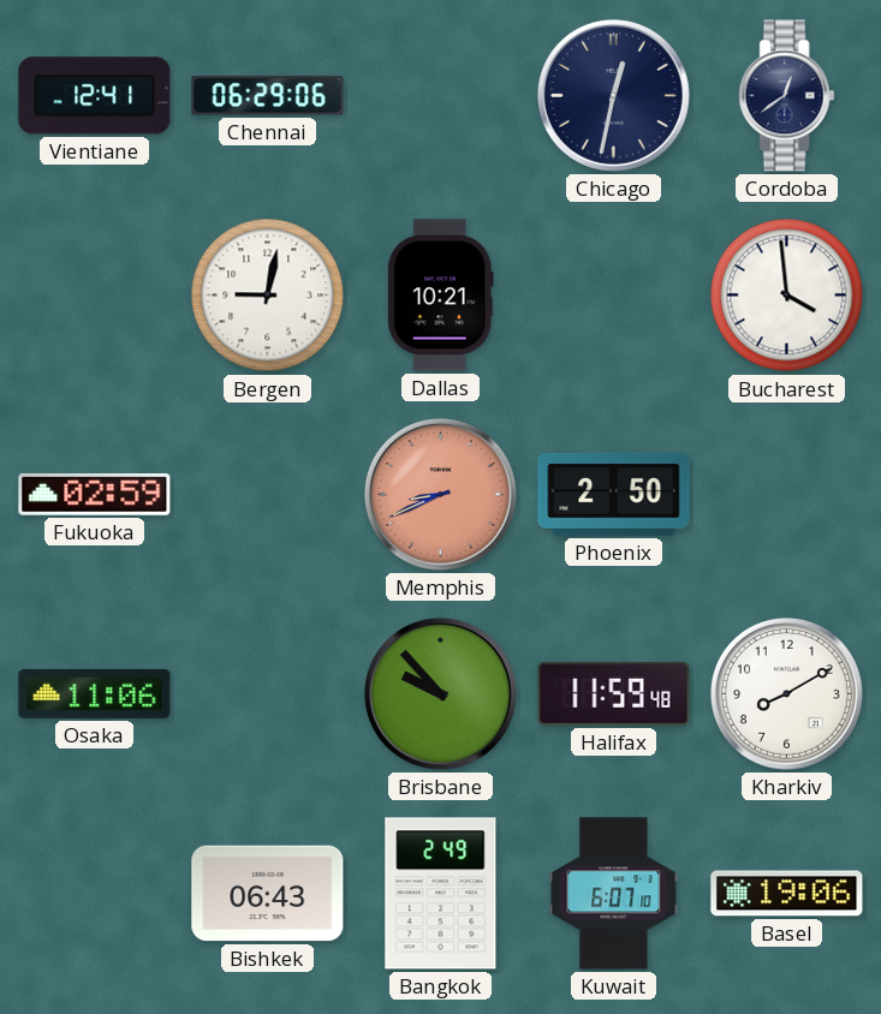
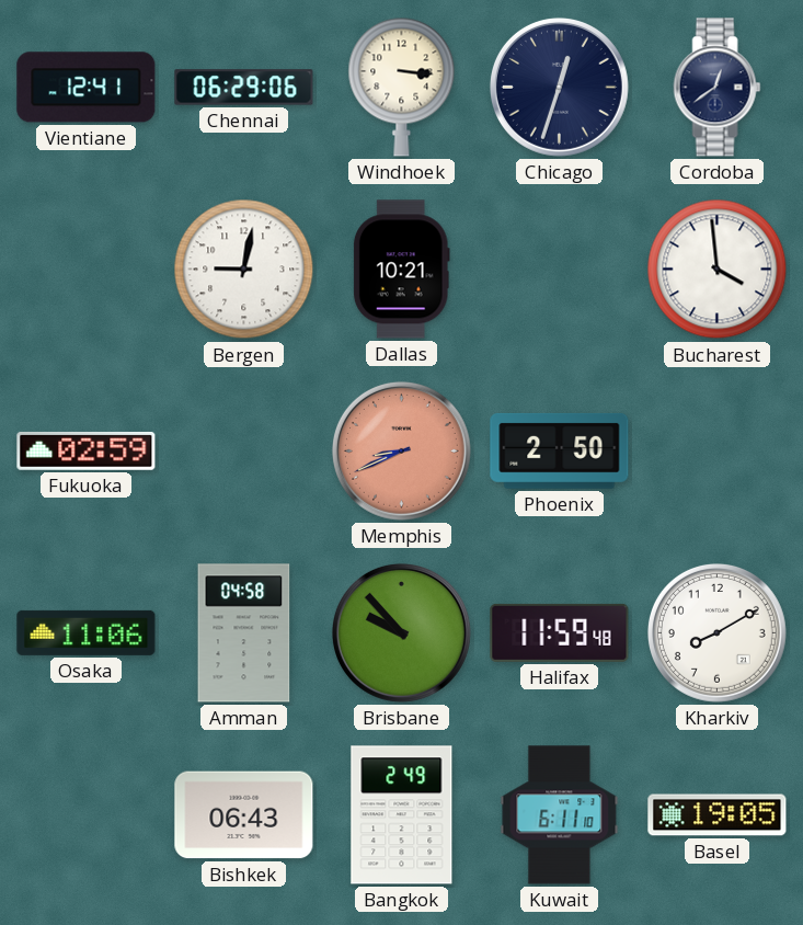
Windhoek: none -> 3:16 (402, 87)
Chicago: 12:32 -> 12:33 (559, 87)
Amman: none -> 04:58 (244, 633)
Kuwait: 6:07 -> 6:11 (560, 815)
Basel: 19:06 -> 19:05 (718, 815)
